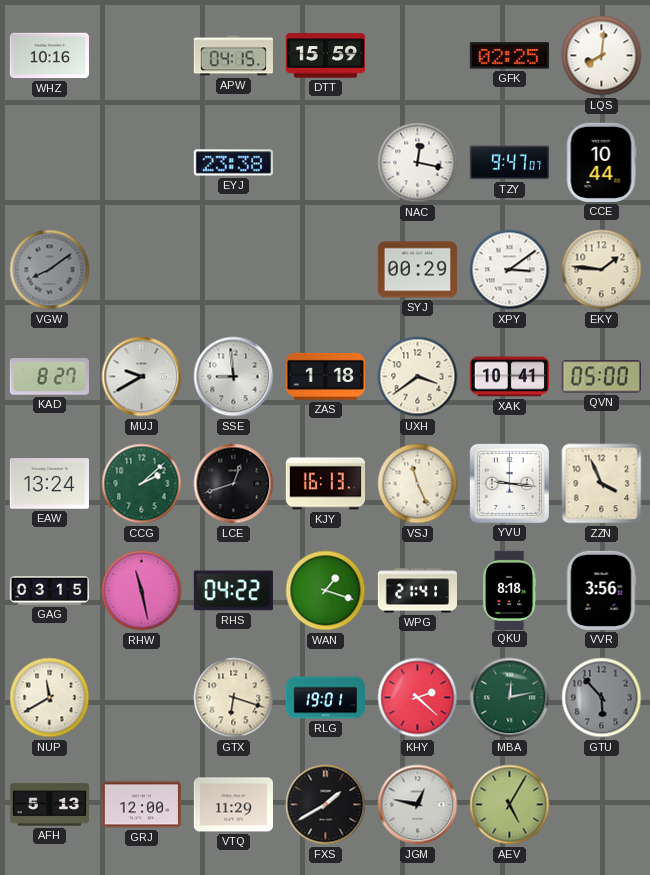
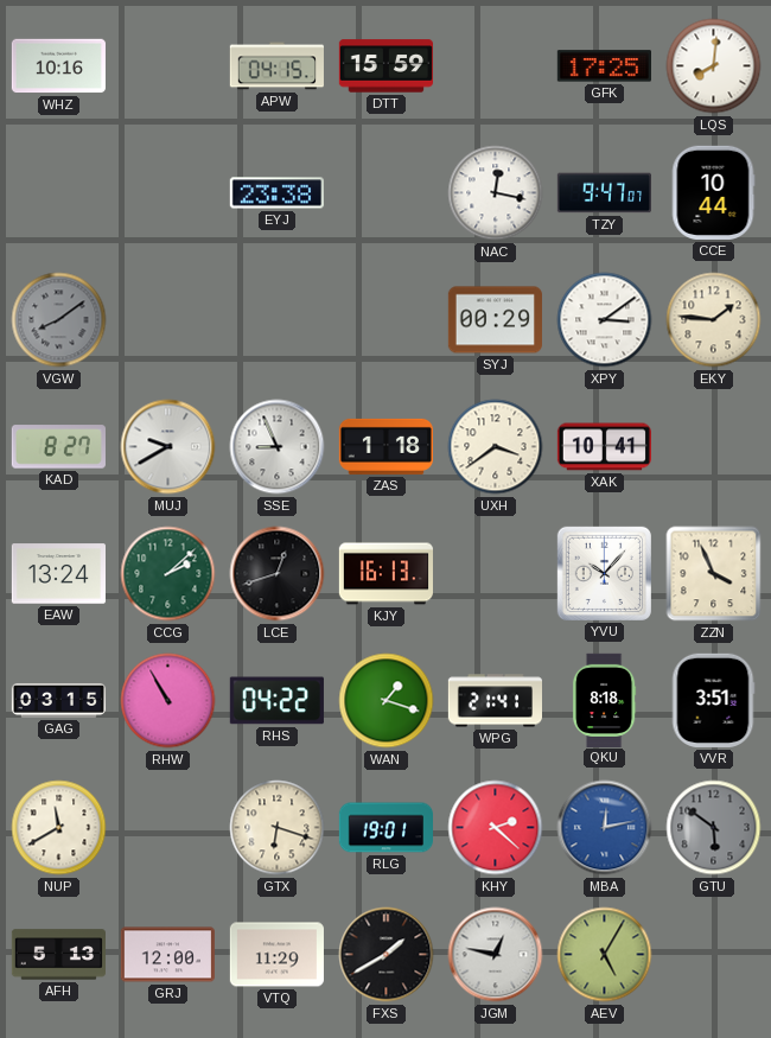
GFK: 02:25 -> 17:25 (604, 66)
SSE: 8:59 -> 8:56 (278, 447)
QVN: 05:00 -> none (601, 377)
VSJ: 11:26 -> none (418, 484)
YVU: 9:16 -> 10:07 (604, 573)
RHW: 11:28 -> 10:55 (168, 701)
VVR: 3:56 -> 3:51 (713, 700)
MBA dial: green -> blue (605, 828)
GTU: 5:53 -> 5:51 (714, 828)
